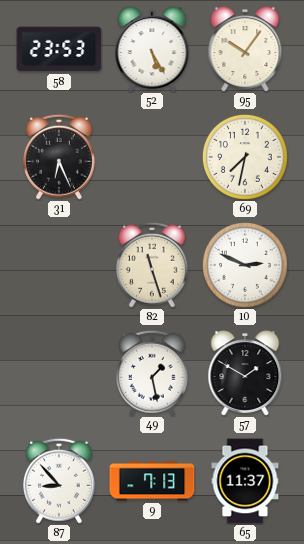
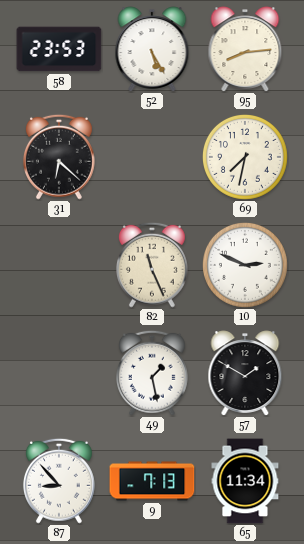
95: 10:06 -> 8:14 (245, 49)
31: 6:26 -> 6:22 (59, 157)
82: 11:27 -> 11:26 (152, 265)
65: 11:37 -> 11:34 (245, 481)
